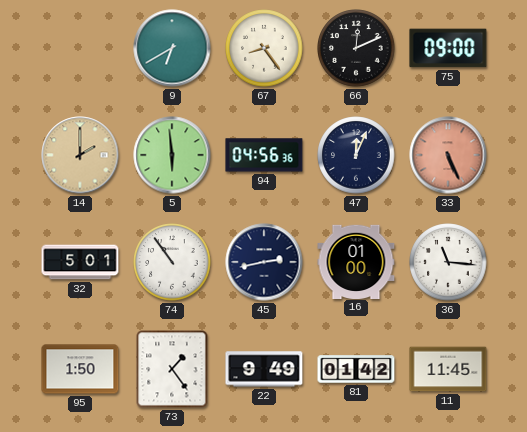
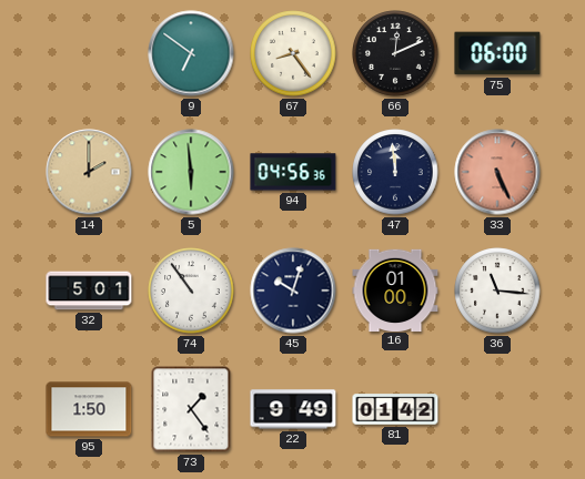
9: 6:40 -> 6:51 (191, 53)
75: 09:00 -> 06:00 (497, 53)
47: 12:04 -> 11:59 (395, 172)
45: 2:43 -> 10:03 (293, 291)
11: 11:45 -> none (448, 369)
